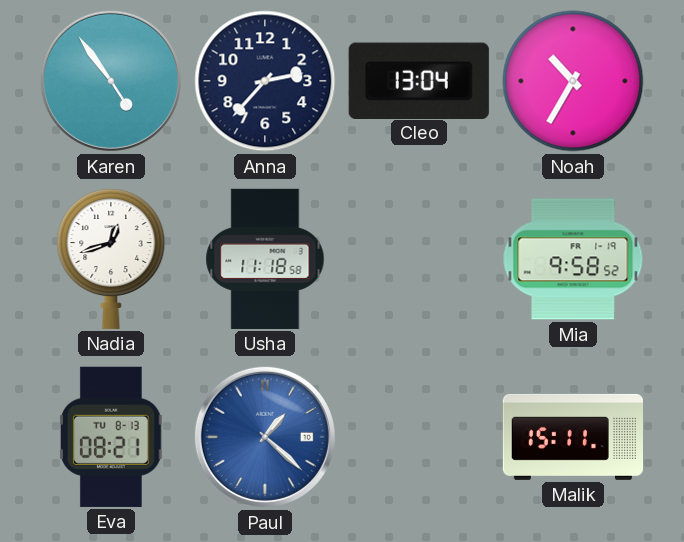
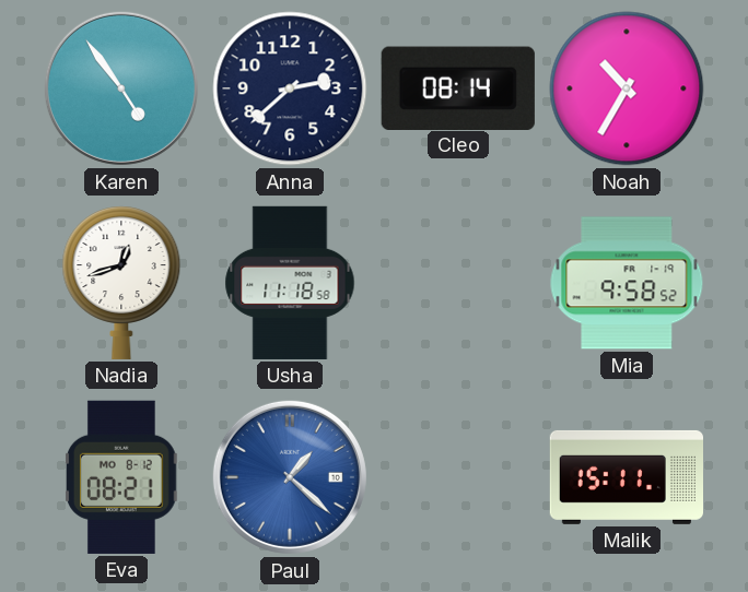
Anna: 2:37 -> 2:38 (290, 88)
Cleo: 13:04 -> 08:14 (458, 87)
Eva date: TU 8-13 -> MO 8-12 (122, 477)
